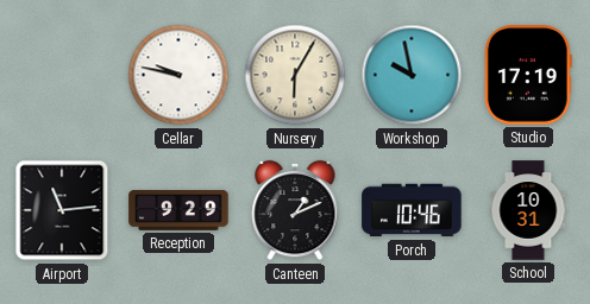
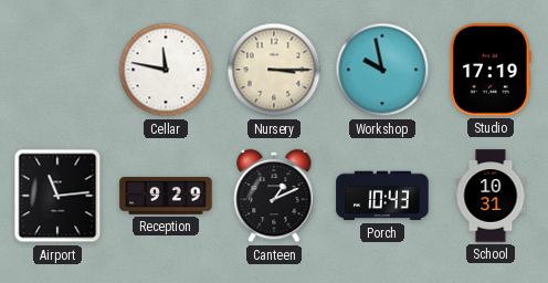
Cellar: 9:47 -> 11:47 (166, 70)
Nursery: 6:05 -> 3:15 (274, 70)
Porch: 10:46 -> 10:43 (382, 196)
